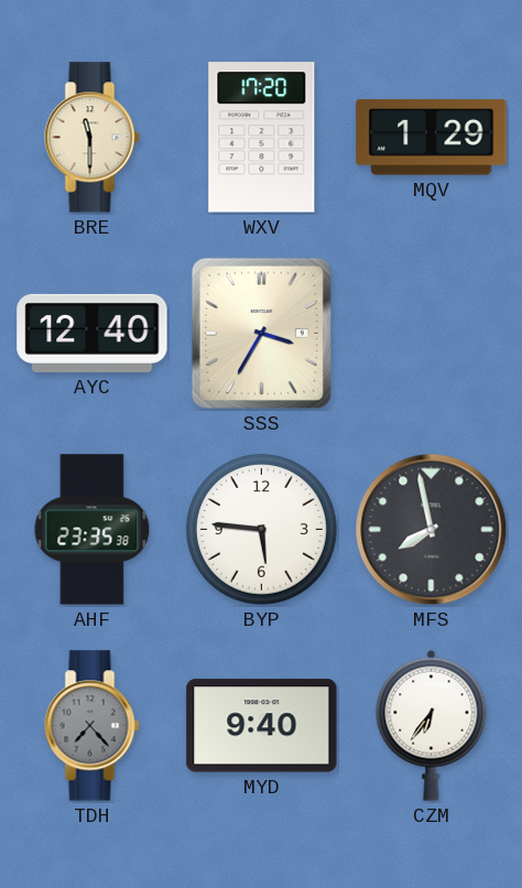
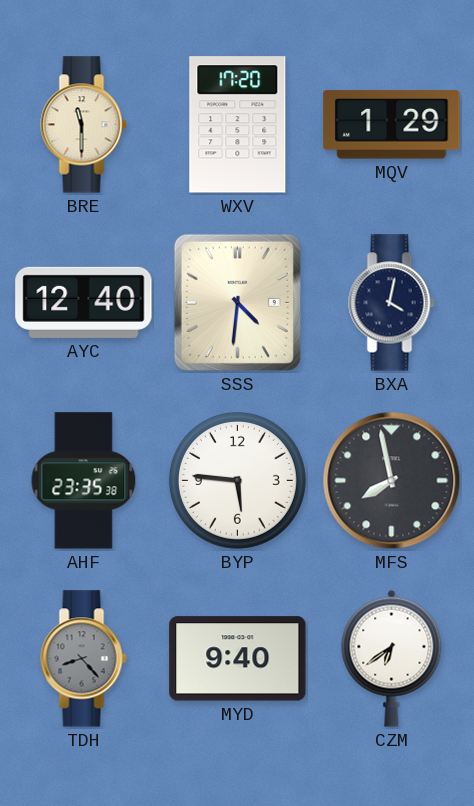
SSS: 3:35 -> 4:31 (237, 302)
BXA: none -> 4:02 (392, 303)
TDH: 7:23 -> 8:23 (84, 659)
CZM: 6:36 -> 6:39 (392, 658)
